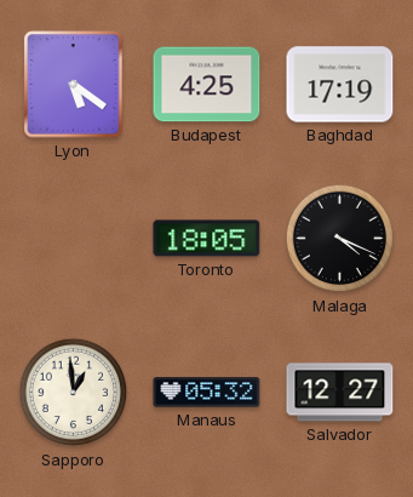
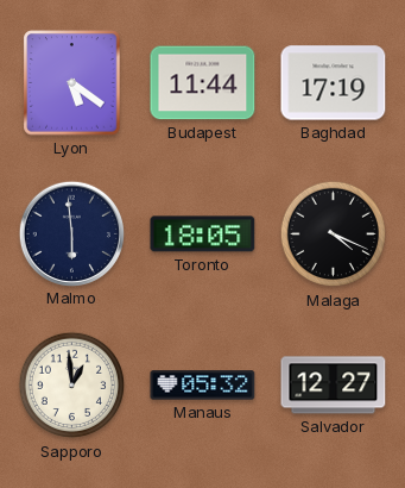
Budapest: 4:25 -> 11:44 (203, 83)
Malmo: none -> 5:59 (71, 233)
